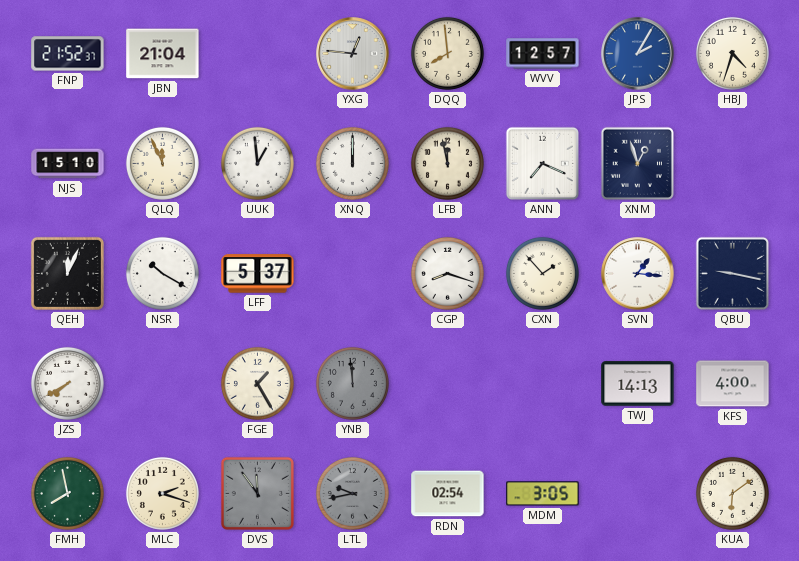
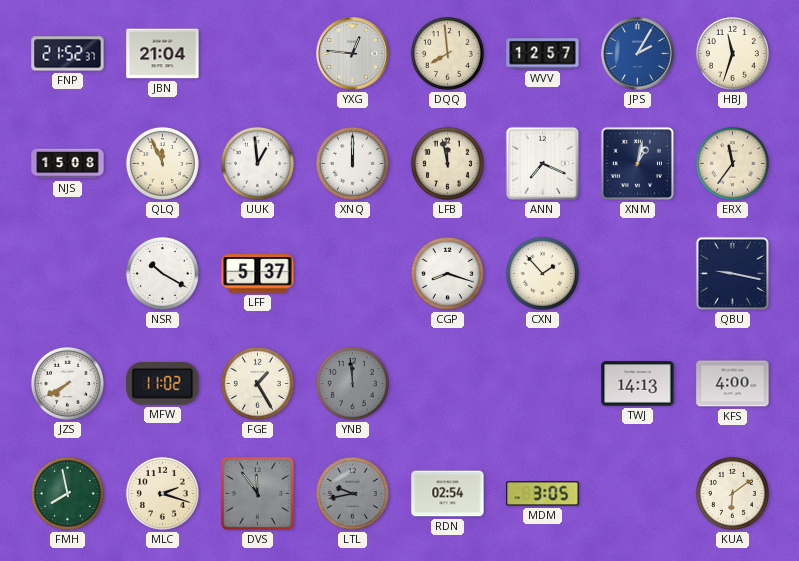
HBJ: 4:33 -> 11:33 (732, 53)
NJS: 15:10 -> 15:08 (68, 164)
XNM: 12:57 -> 1:02 (637, 163)
ERX: none -> 11:36 (732, 163)
QEH: 12:04 -> none (67, 273)
SVN: 1:16 -> none (638, 274)
MFW: none -> 11:02 (163, 384)
